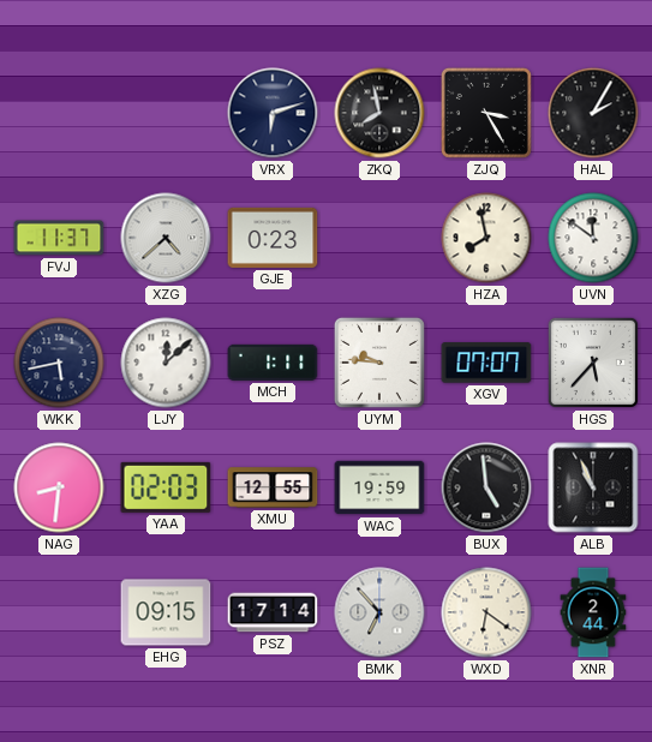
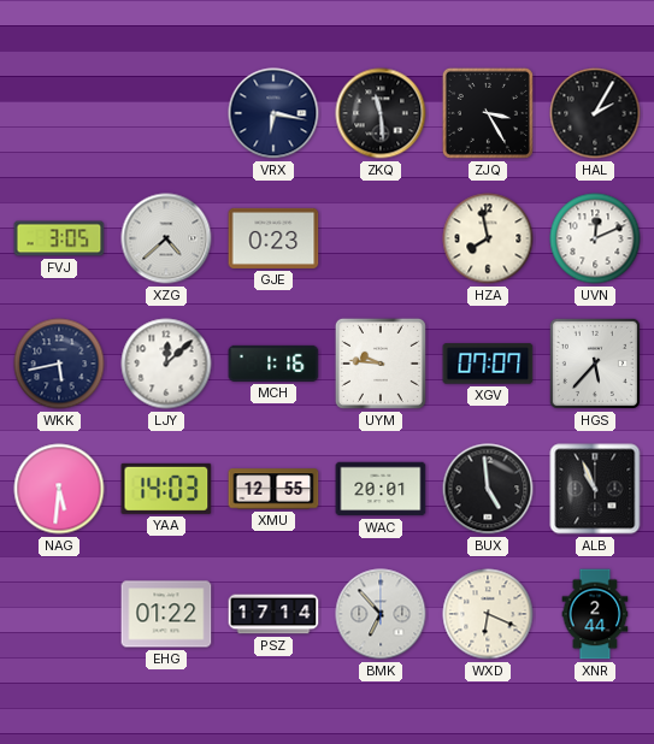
VRX: 6:12 -> 6:17 (273, 113)
ZKQ: 7:58 -> 11:29 (381, 113)
FVJ: 11:37 -> 3:05 (59, 238)
UVN: 11:51 -> 12:11 (595, 238)
MCH: 1:11 -> 1:16 (273, 364)
NAG: 8:31 -> 5:31 (59, 489)
YAA: 02:03 -> 14:03 (166, 489)
WAC: 19:59 -> 20:01 (381, 489)
EHG: 09:15 -> 01:22 (166, 614)
WXD: 6:21 -> 6:19 (488, 614)
